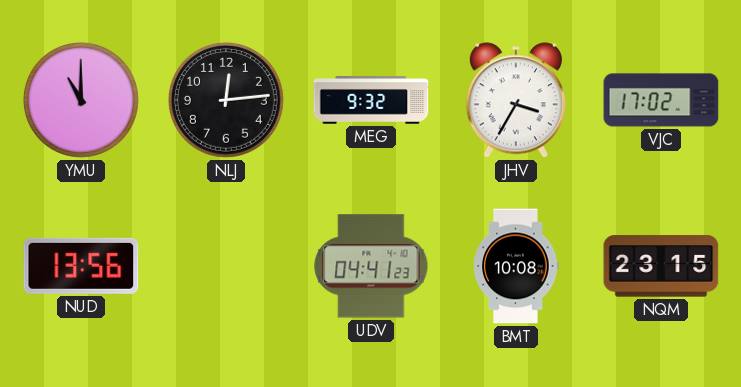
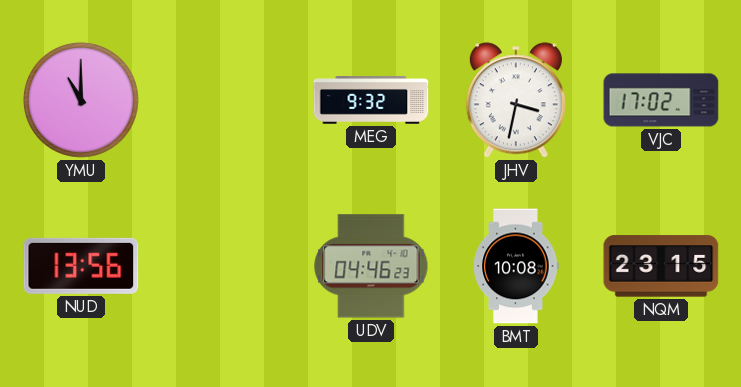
NLJ: 12:14 -> none (226, 100)
JHV: 3:35 -> 3:32 (516, 100)
UDV: 04:41 -> 04:46 (371, 266)
